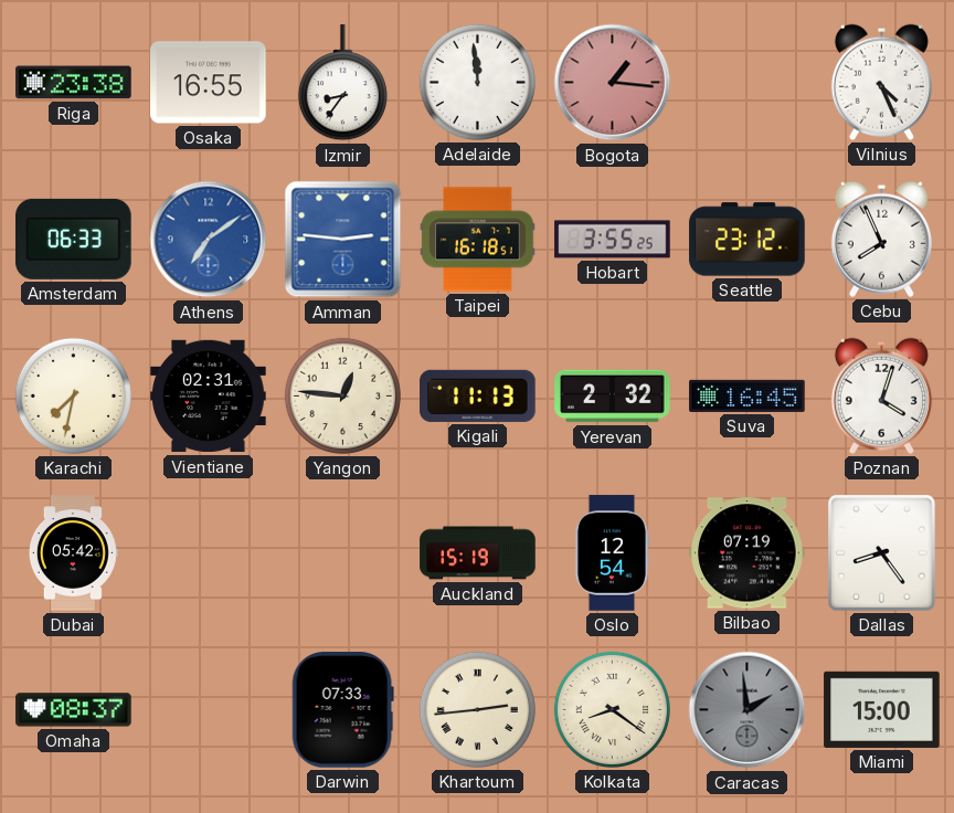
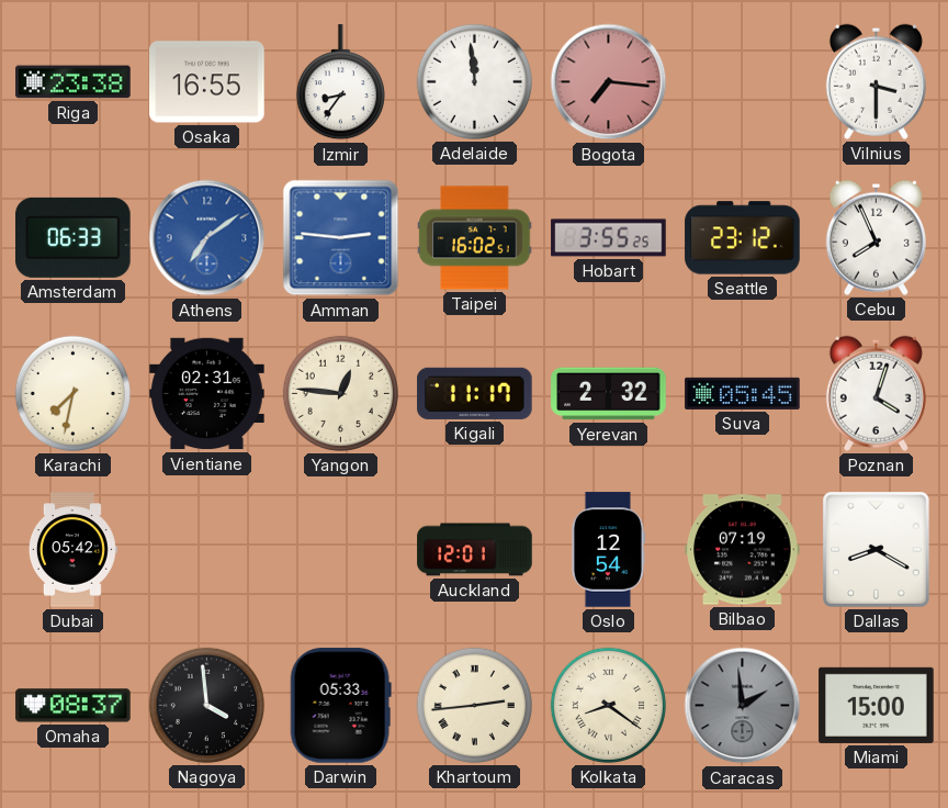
Bogota: 1:16 -> 7:16 (609, 82)
Vilnius: 4:26 -> 3:30 (876, 81)
Taipei: 16:18 -> 16:02 (475, 238)
Kigali: 11:13 -> 11:17 (475, 393)
Suva: 16:45 -> 05:45 (743, 393)
Auckland: 15:19 -> 12:01 (475, 550)
Dallas: 8:24 -> 8:20 (877, 550)
Nagoya: none -> 3:59 (206, 705)
Darwin: 07:33 -> 05:33 (340, 706)
